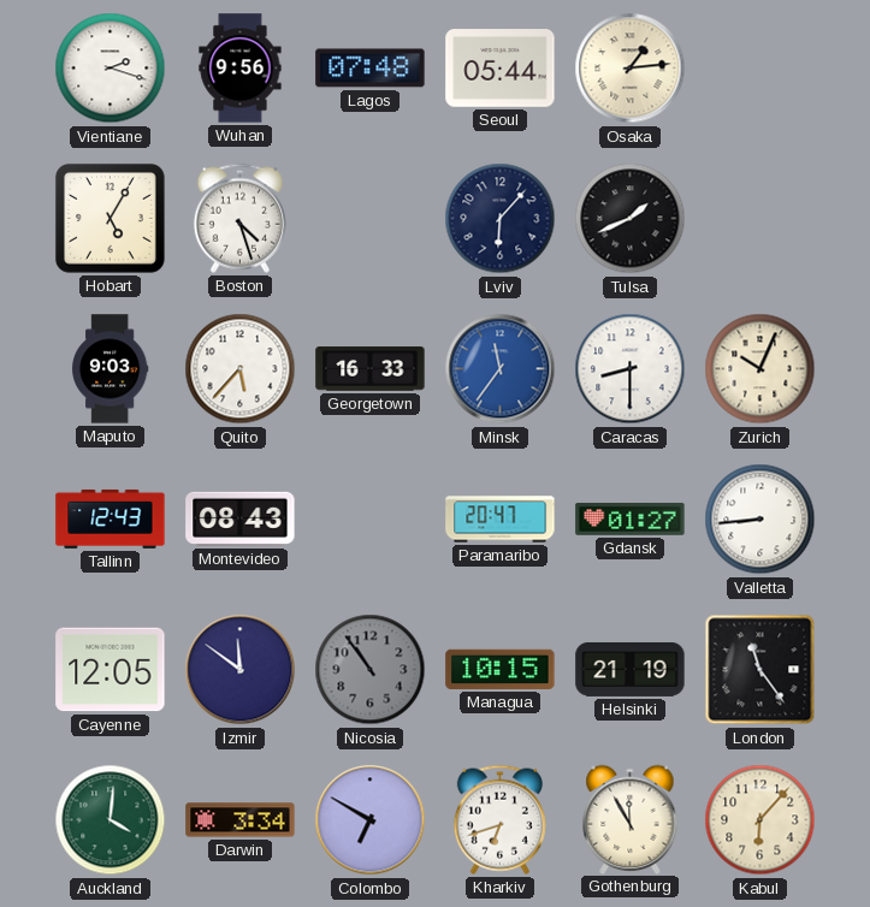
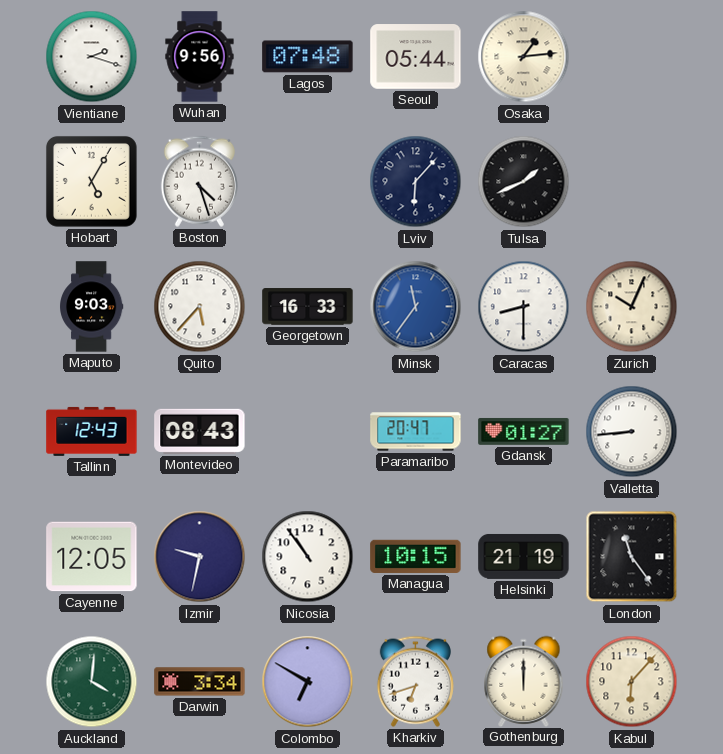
Izmir: 11:51 -> 9:32 (200, 557)
Nicosia dial: grey -> white (308, 557)
Gothenburg: 11:55 -> 12:00 (524, 681)
